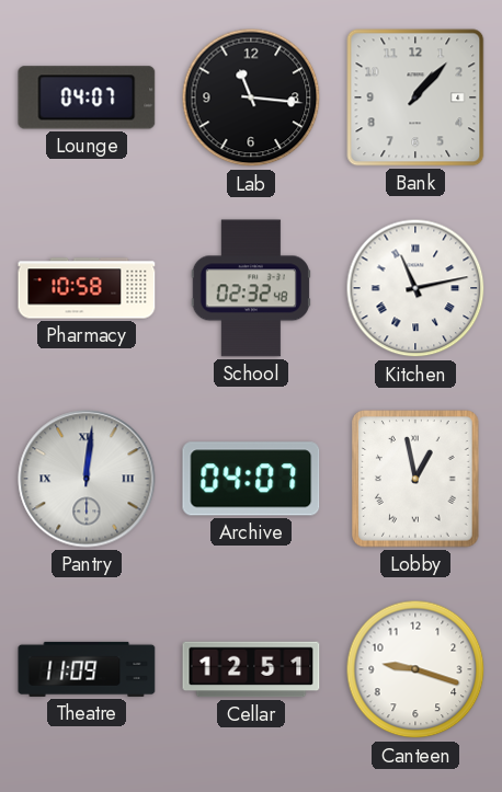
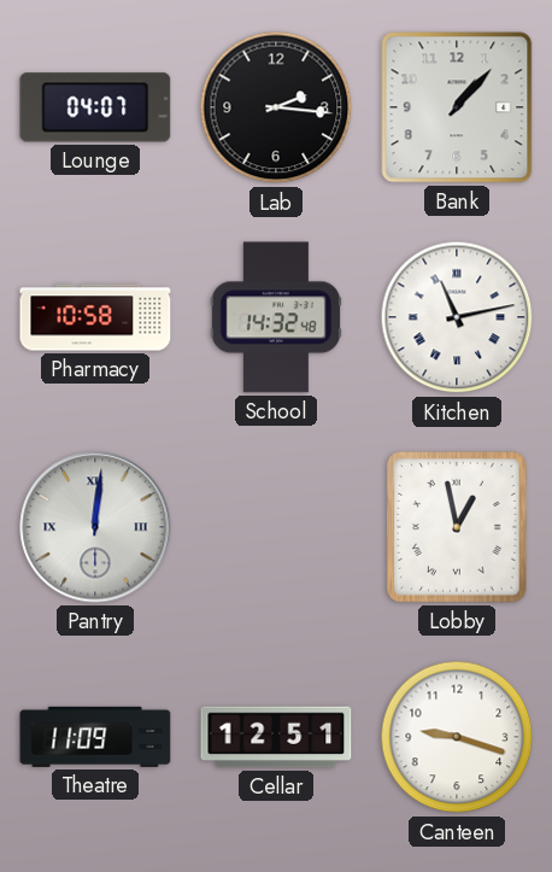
Lab: 11:16 -> 2:16 (276, 107)
School: 02:32 -> 14:32 (276, 317)
Archive: 04:07 -> none (251, 479)
